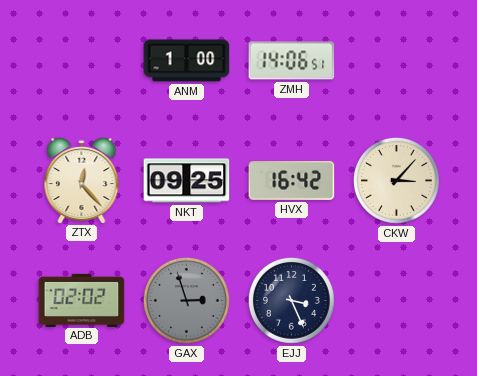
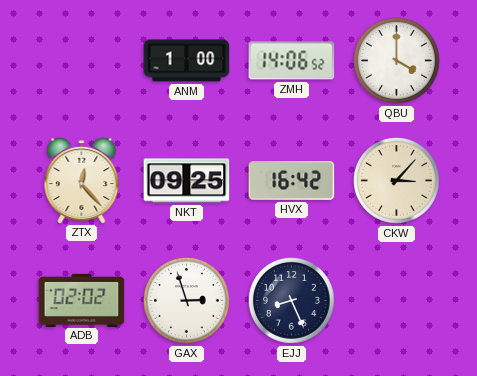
ZMH: 14:06:51 -> 14:06:52 (292, 61)
QBU: none -> 4:00 (396, 60)
GAX dial: grey -> white (186, 300)
EJJ: 3:26 -> 8:26 (291, 300)
